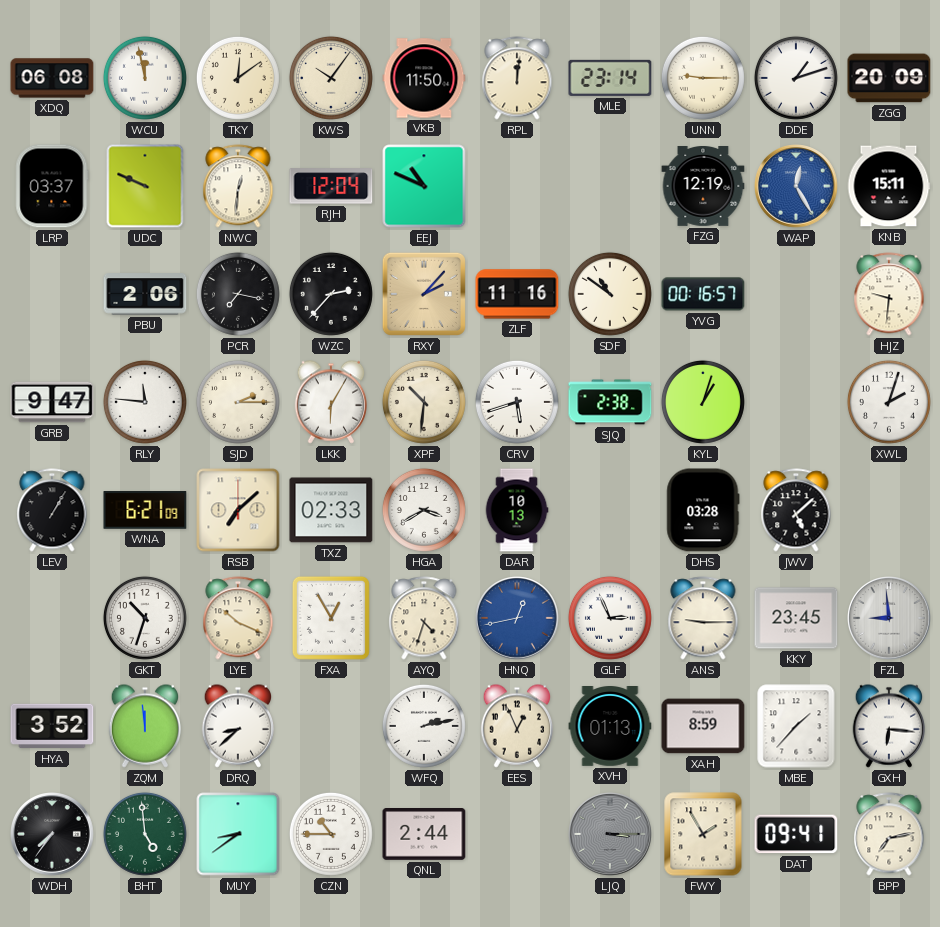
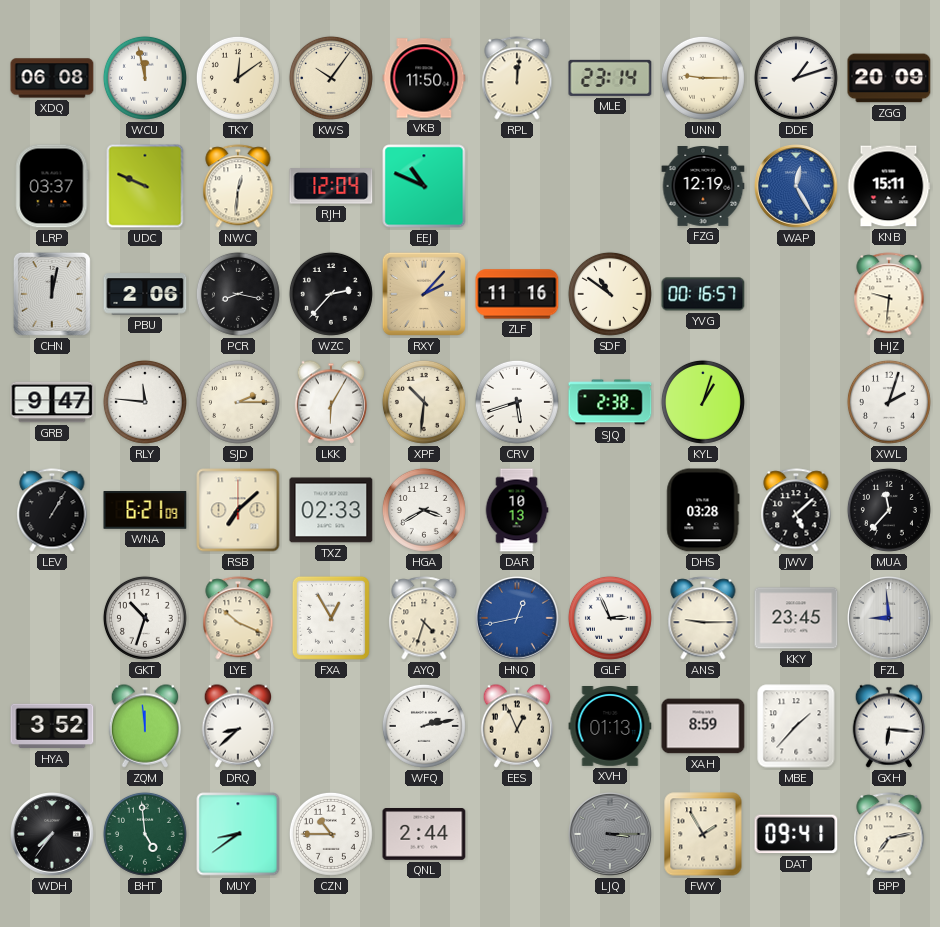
CHN: none -> 12:02 (52, 294)
PCR: 7:17 -> 8:17 (238, 294)
MUA: none -> 11:37 (889, 510)
